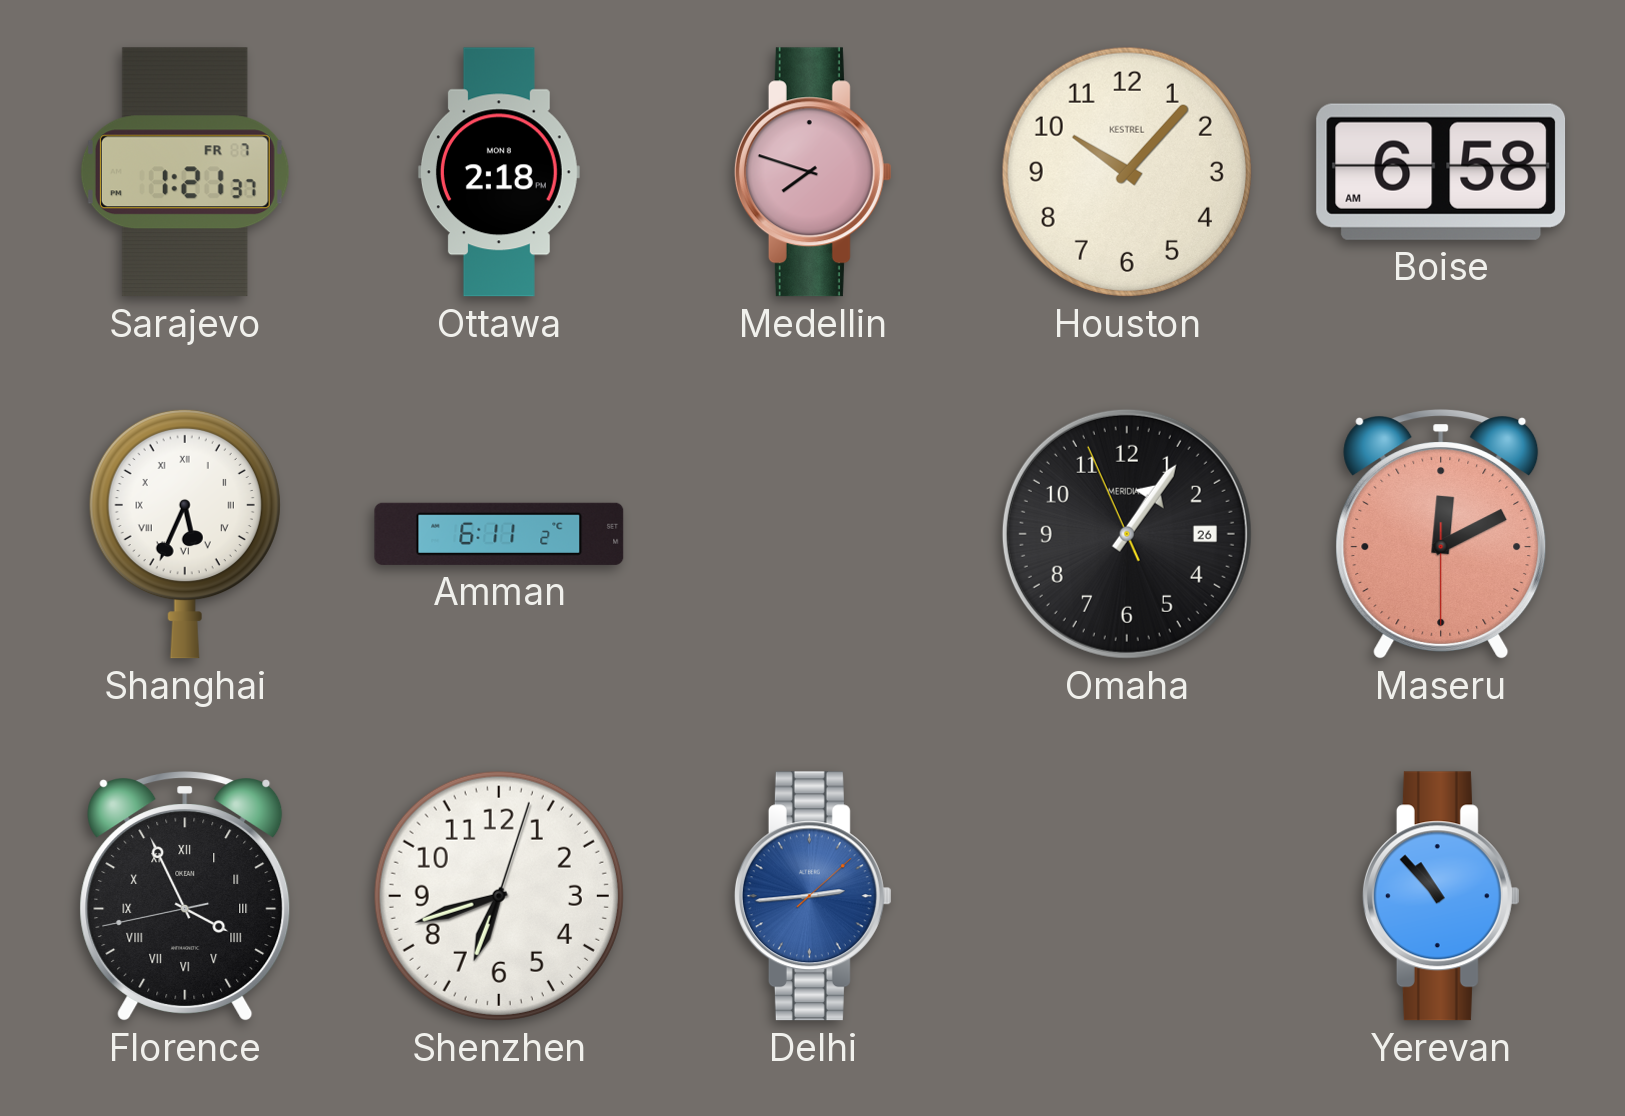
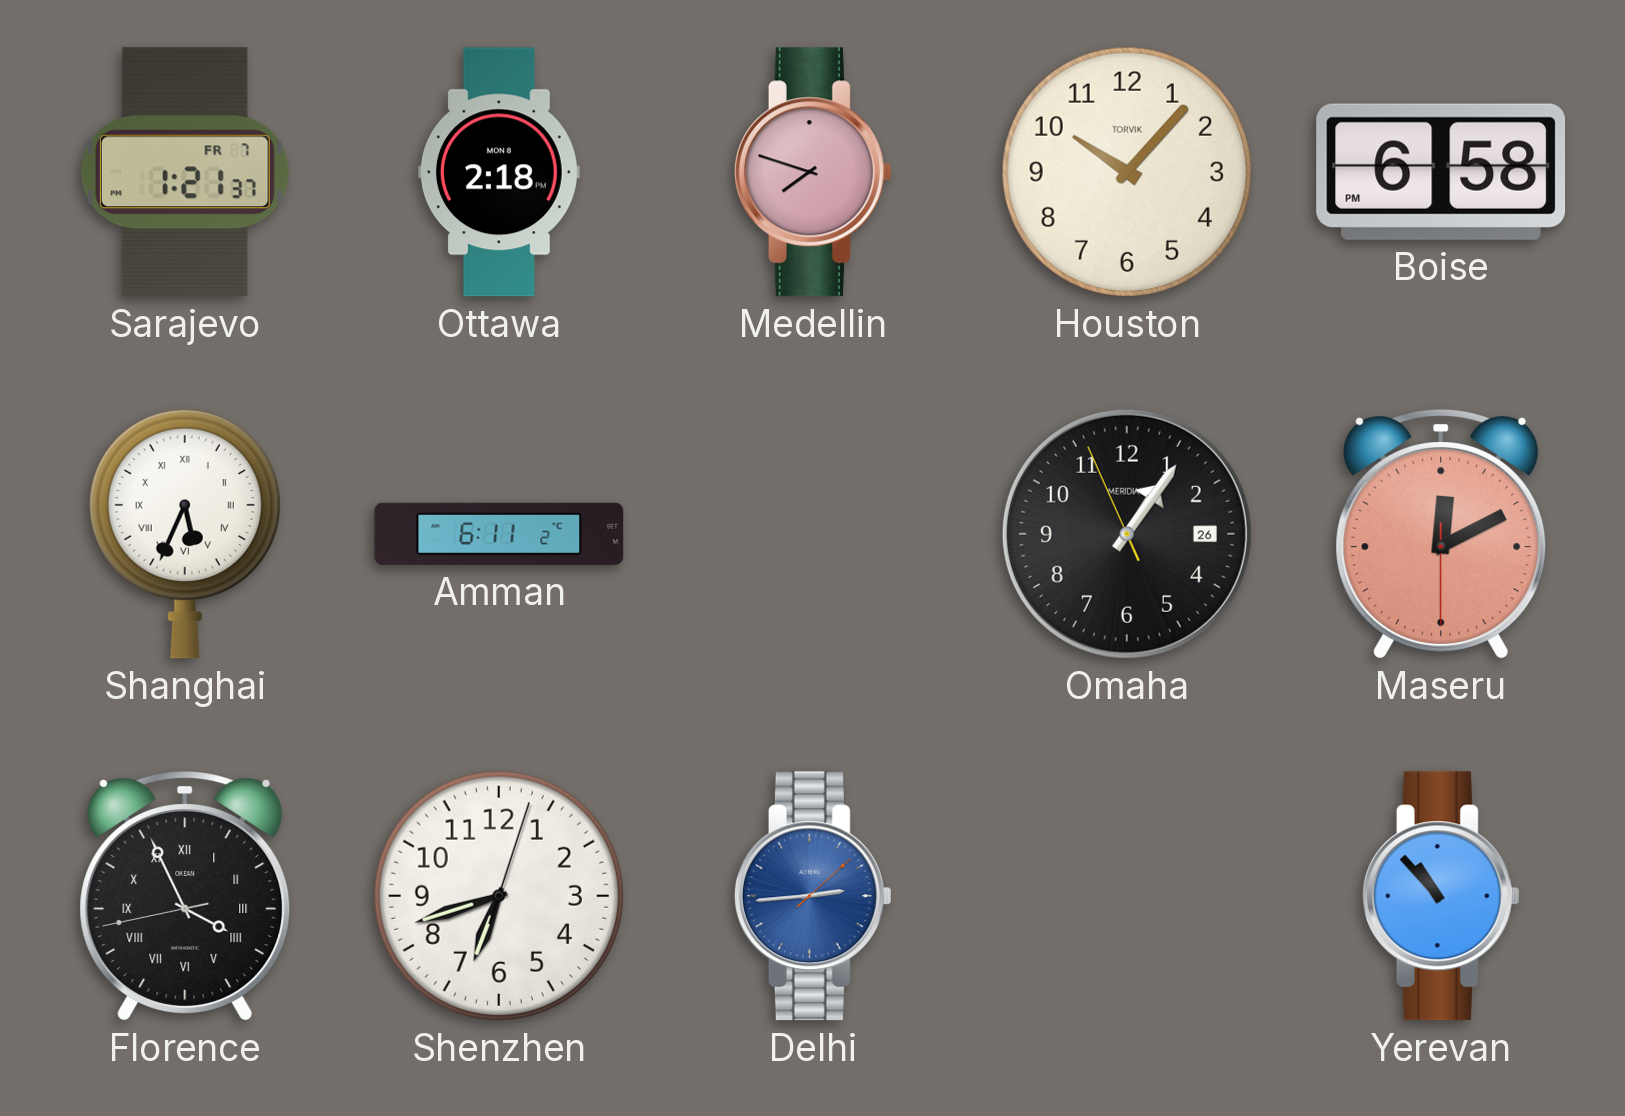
Houston brand: KESTREL -> TORVIK (1127, 172)
Boise: 6:58 AM -> 6:58 PM (1441, 172)
